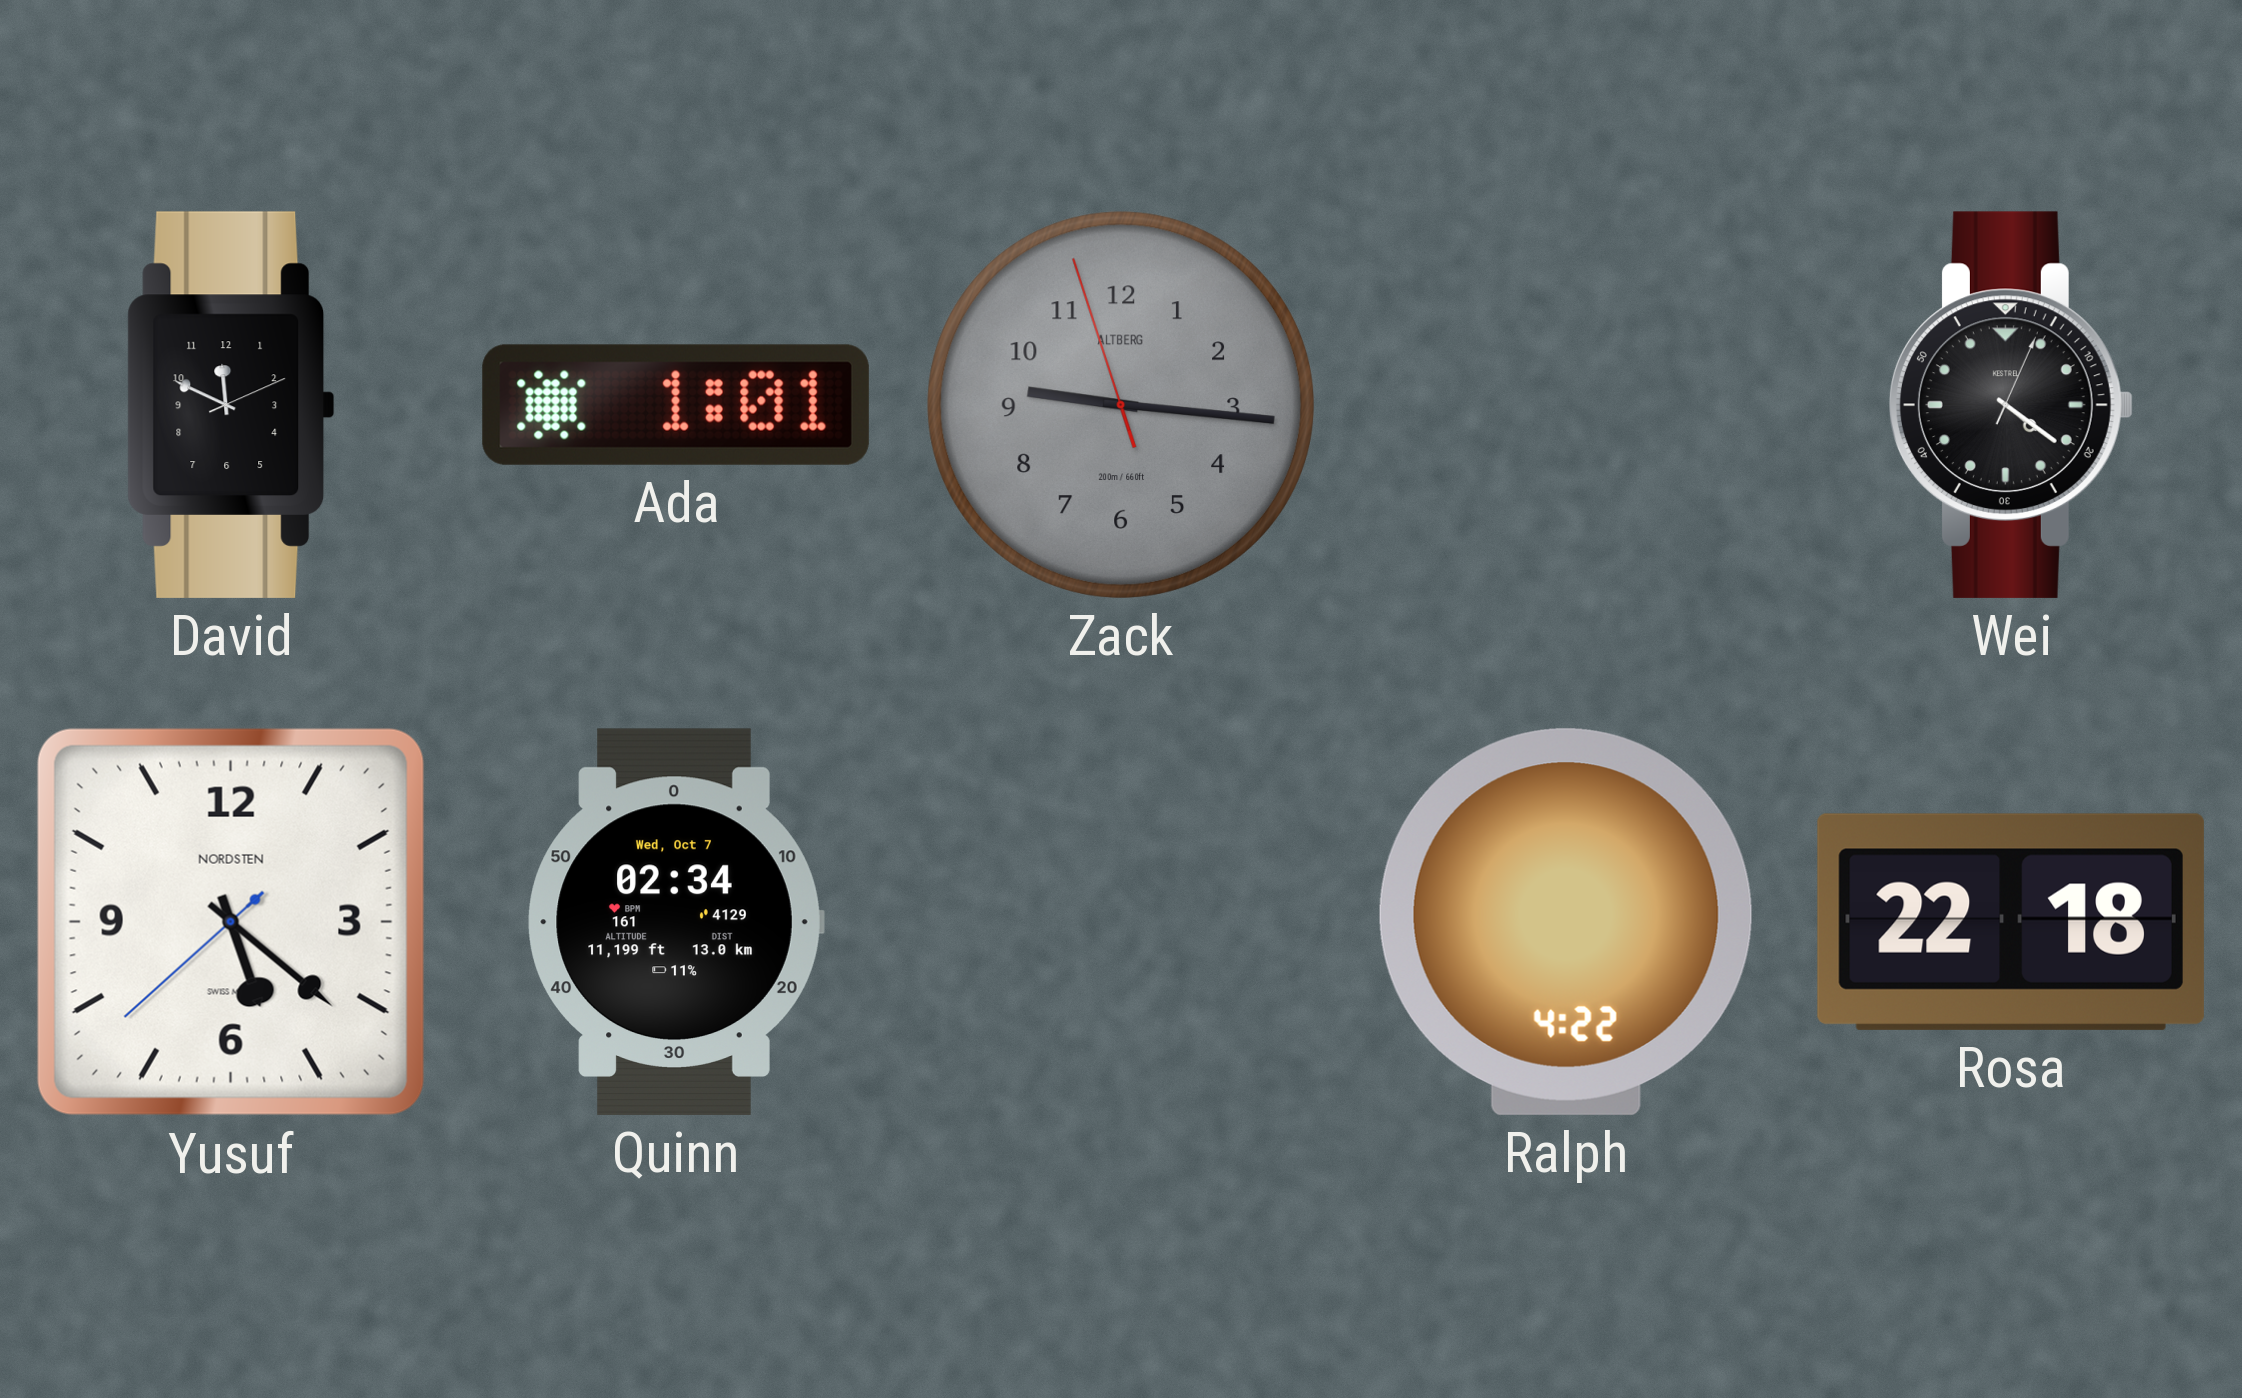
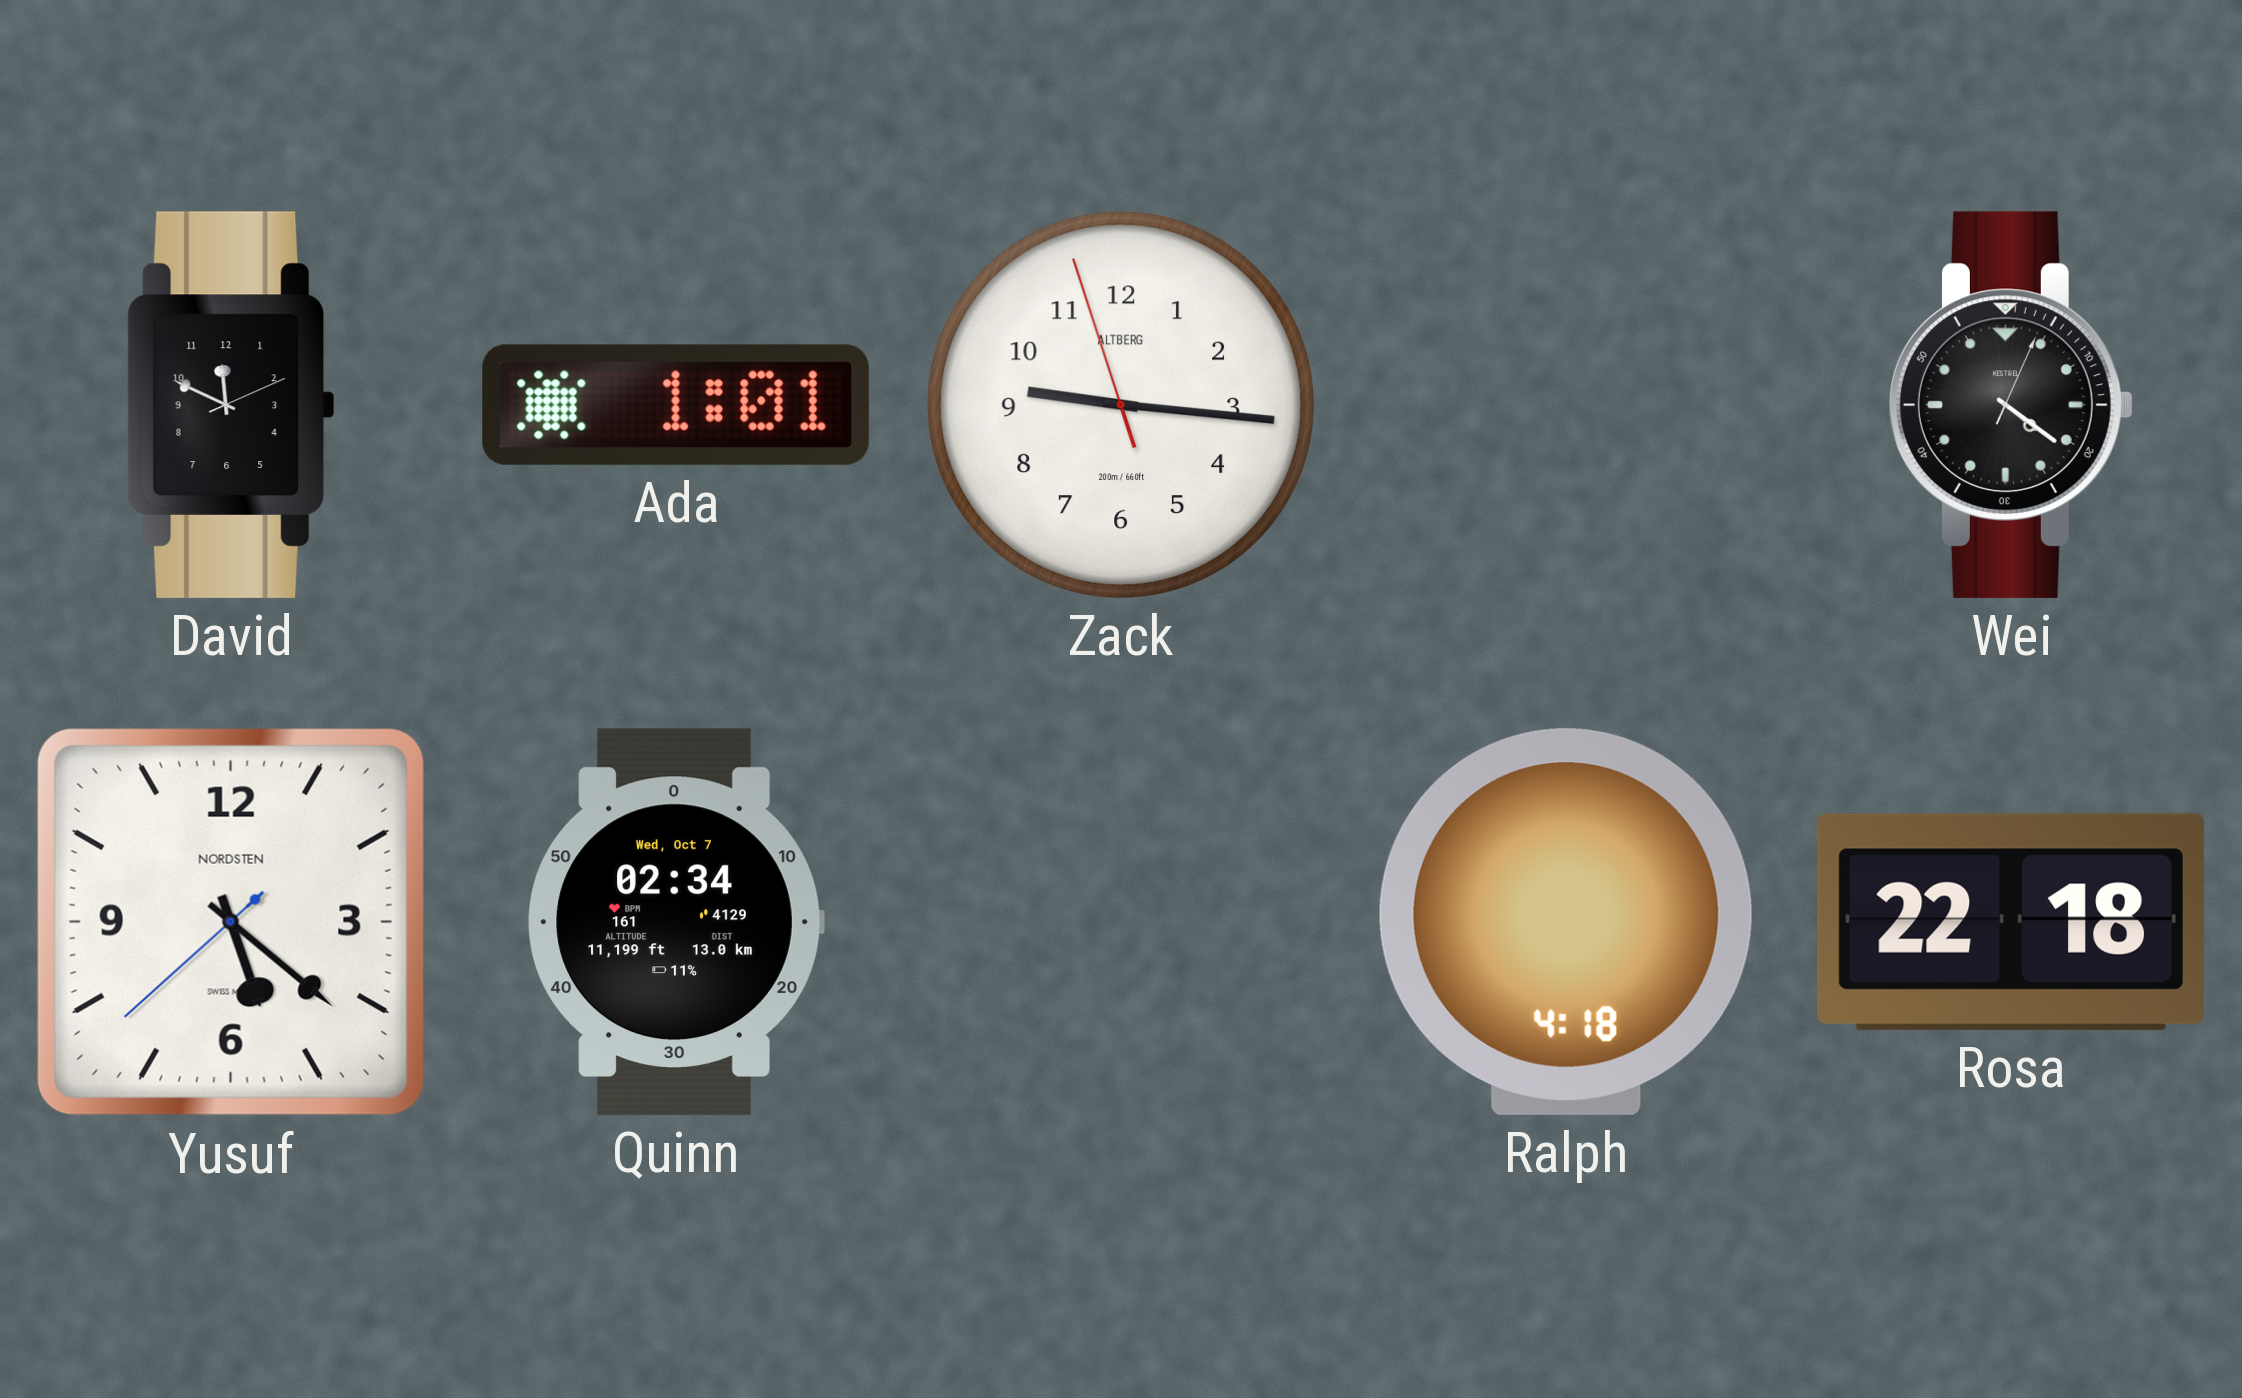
Zack dial: grey -> white (1121, 405)
Ralph: 4:22 -> 4:18 (1566, 922)
